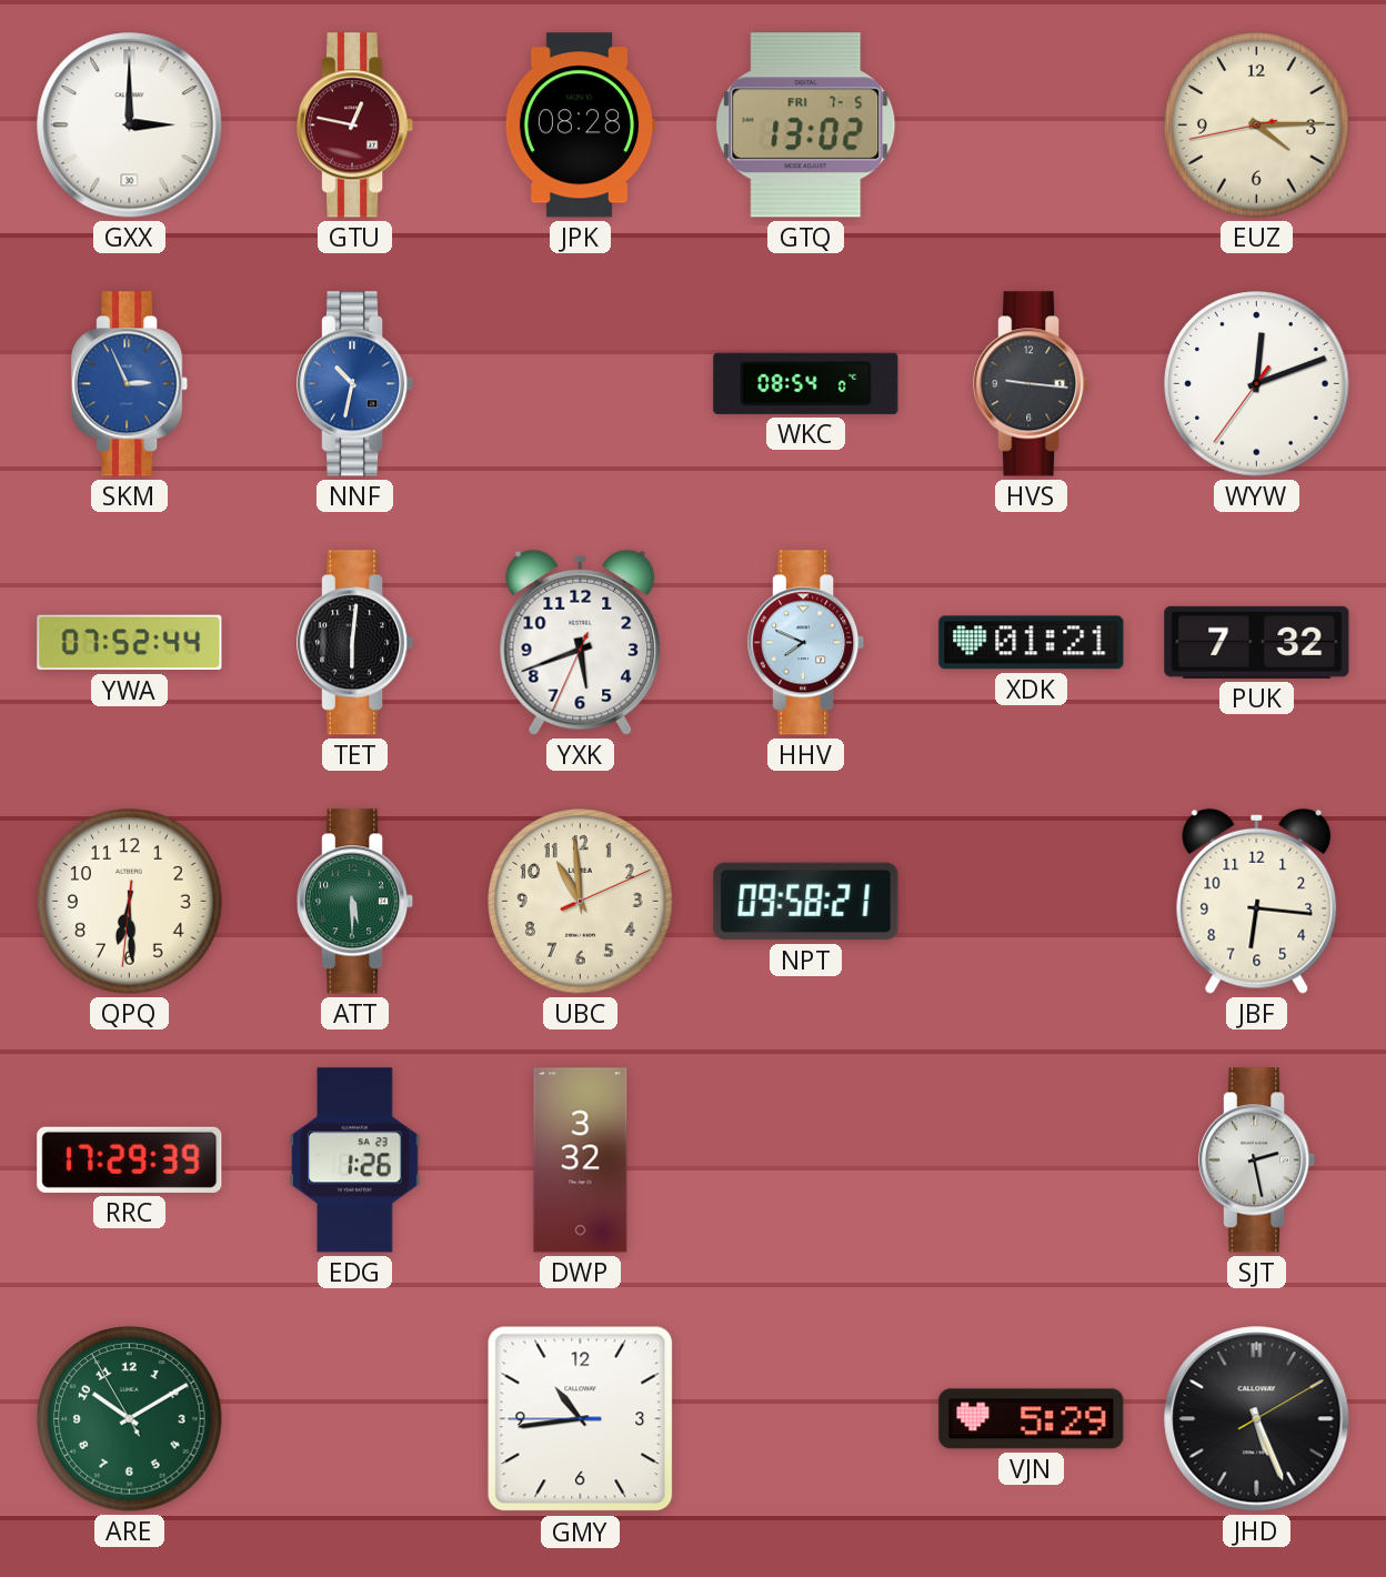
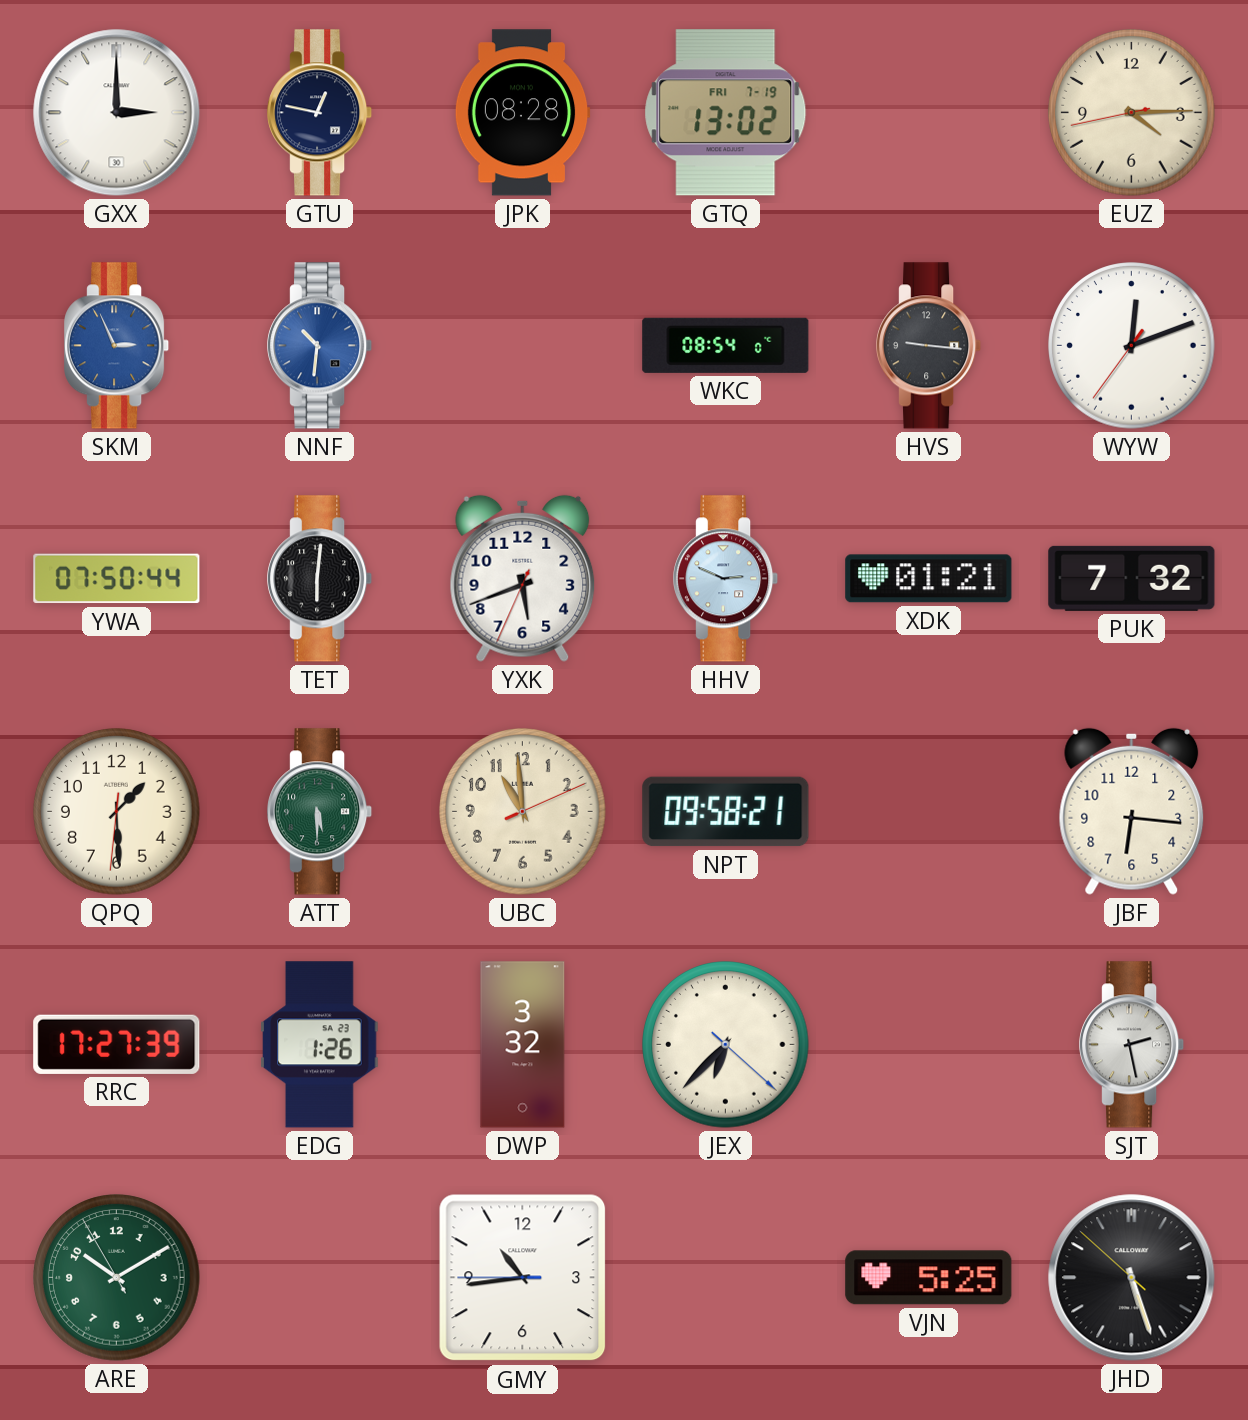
GTU dial: burgundy -> navy (321, 113)
GTQ date: FRI 7-5 -> FRI 7-19 (726, 113)
NNF: 10:32 -> 10:31 (321, 346)
YWA: 07:52 -> 07:50 (117, 579)
HHV: 7:49 -> 2:49 (727, 579)
QPQ: 6:29 -> 1:29 (117, 812)
RRC: 17:29 -> 17:27 (117, 1044)
JEX: none -> 6:37 (726, 1045)
VJN: 5:29 -> 5:25 (929, 1278)
JHD: 5:26:10 -> 5:26:52 (1132, 1278)
